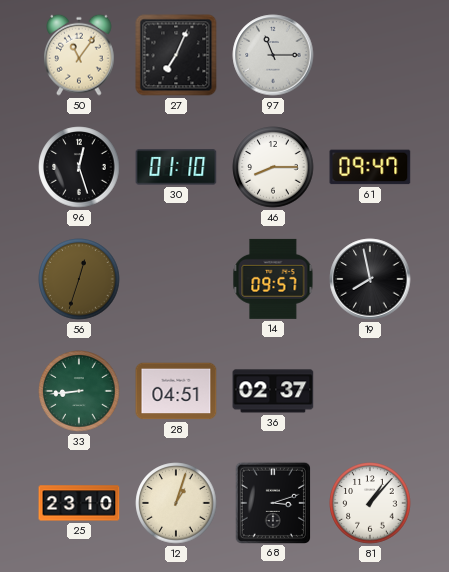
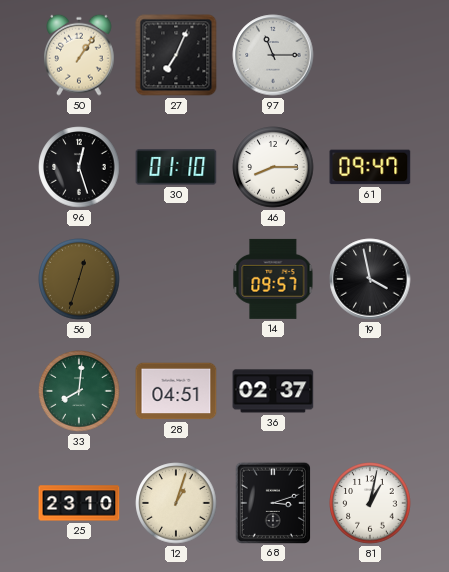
50: 11:06 -> 1:06 (79, 55)
19: 7:58 -> 3:58 (370, 279)
33: 8:44 -> 8:01 (79, 391)
81: 1:07 -> 1:02 (370, 503)
